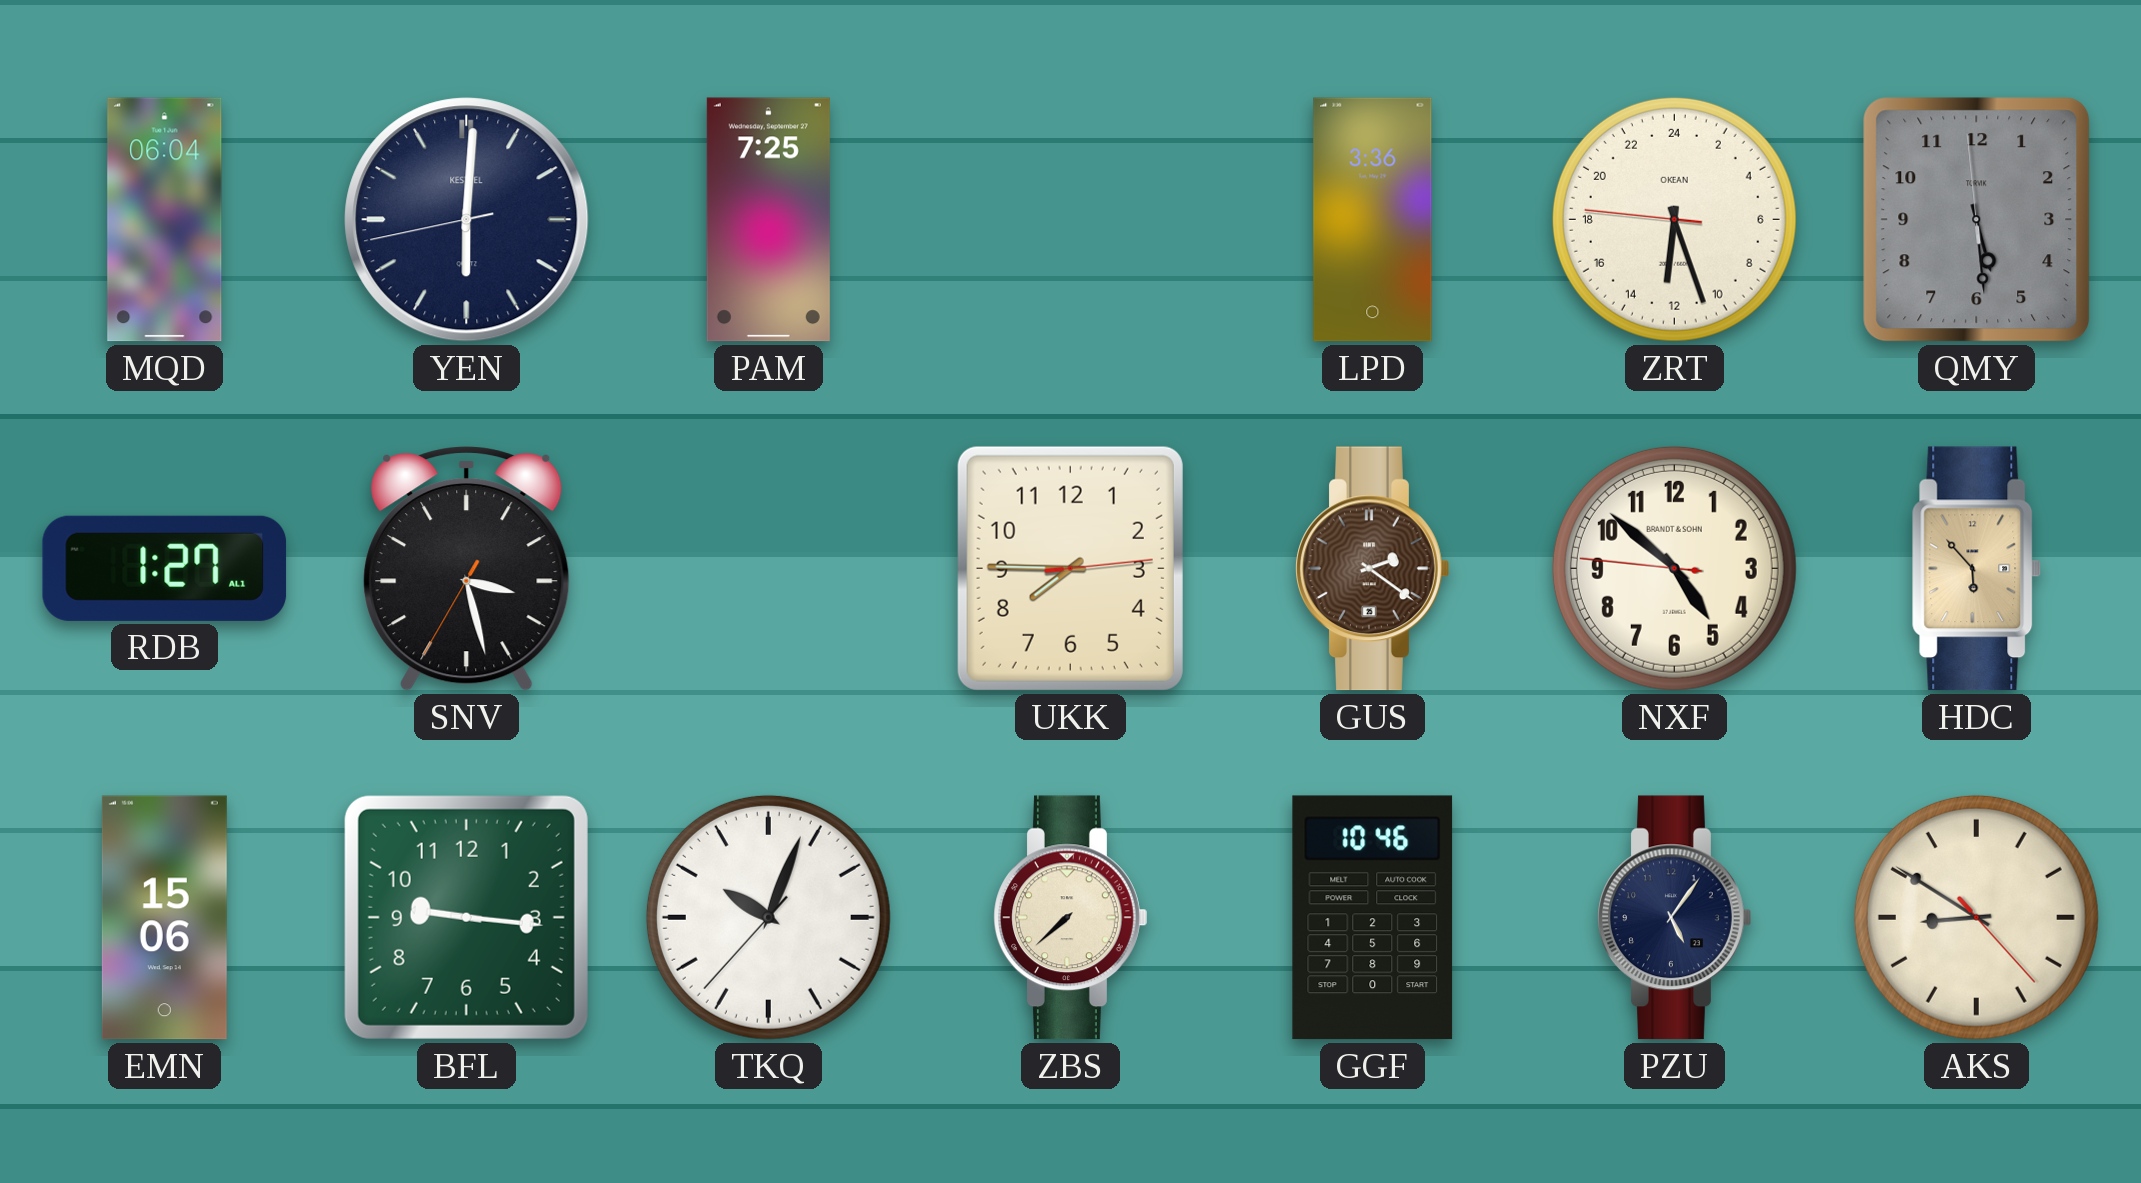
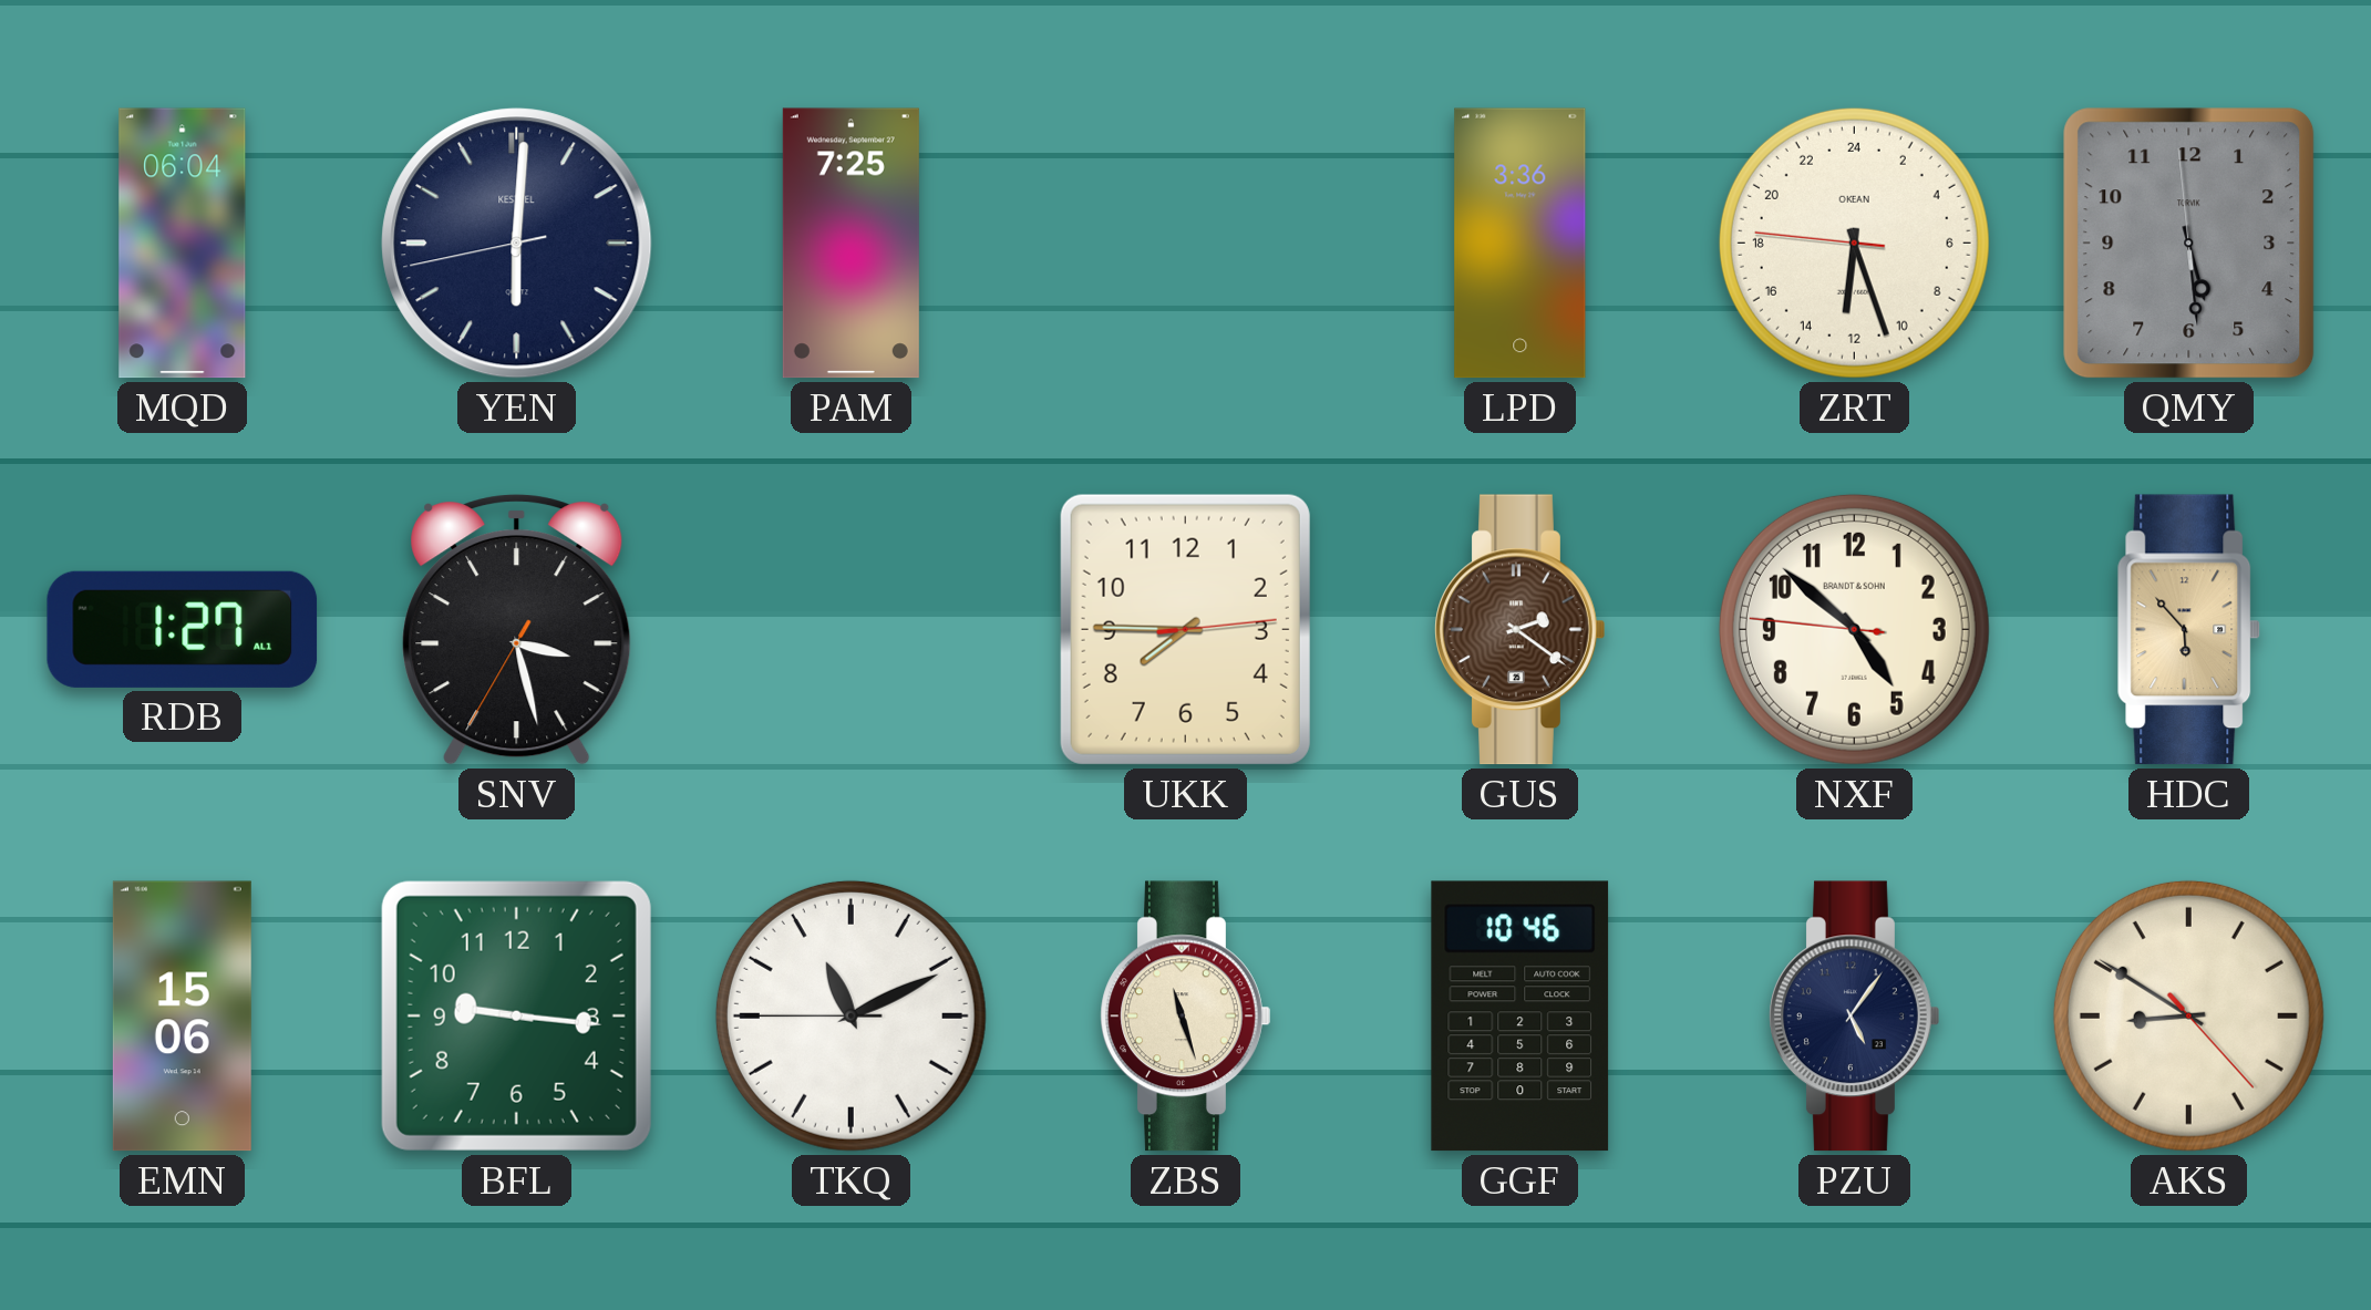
TKQ: 10:03 -> 11:10 (851, 1015)
ZBS: 7:38 -> 11:27 (1186, 1017)
